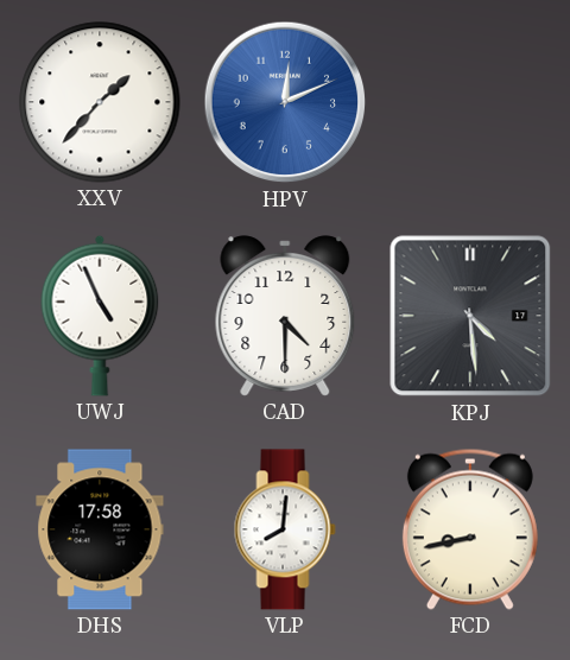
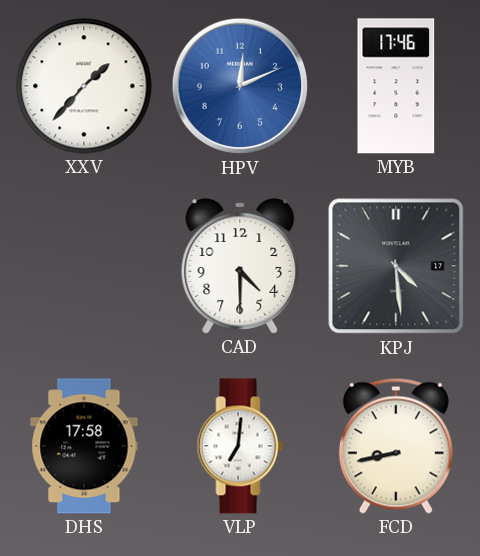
MYB: none -> 17:46 (396, 86)
UWJ: 4:56 -> none (100, 316)
VLP: 8:01 -> 7:01 (240, 446)
